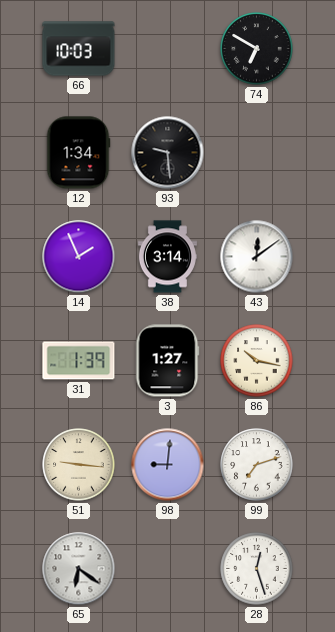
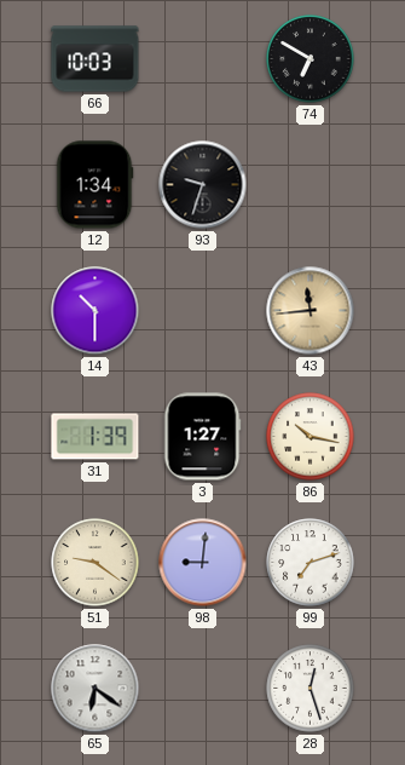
93: 9:29 -> 9:33 (203, 185)
14: 1:56 -> 10:30 (96, 311)
38: 3:14 -> none (167, 257)
43: 12:09 -> 11:44 (311, 311)
43 dial: white -> champagne (311, 311)
51: 9:16 -> 9:21 (96, 563)
